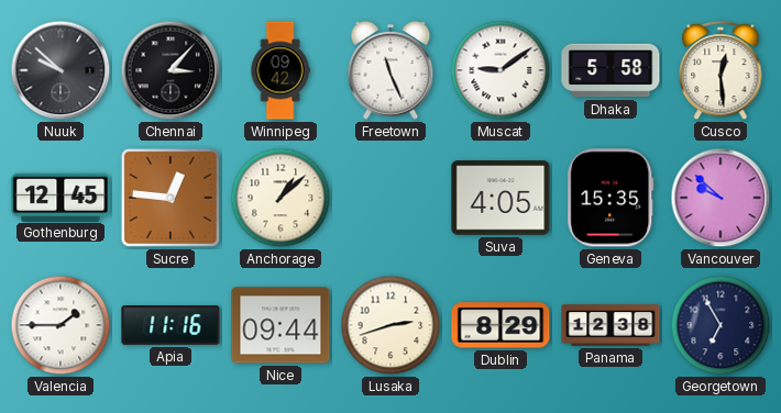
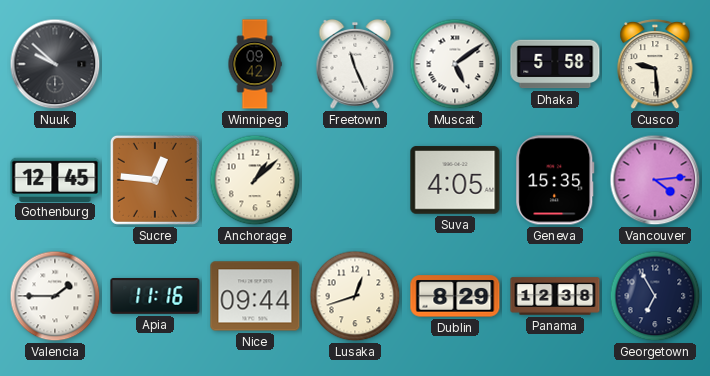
Chennai: 3:07 -> none (170, 70)
Muscat: 9:09 -> 5:09 (455, 64)
Cusco: 12:29 -> 9:29 (655, 65)
Vancouver: 9:52 -> 4:14 (655, 180)
Lusaka: 2:42 -> 12:42 (355, 296)
